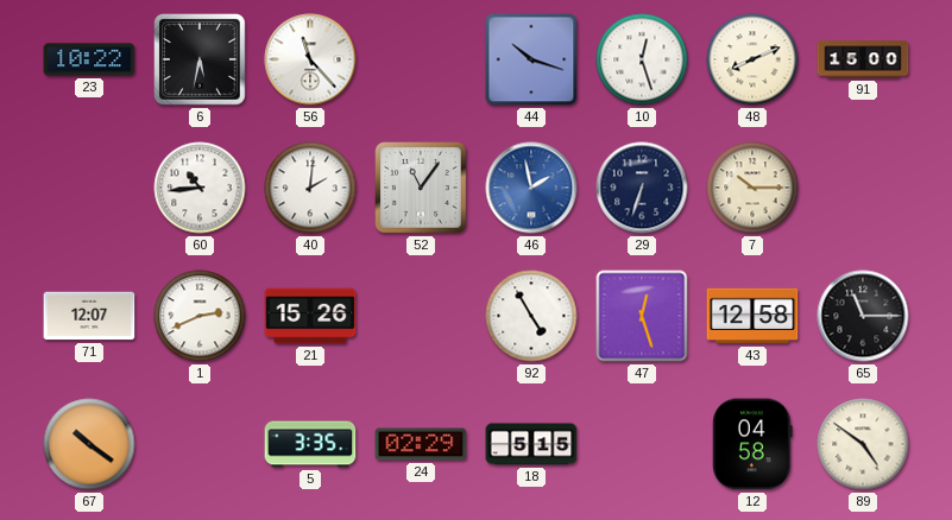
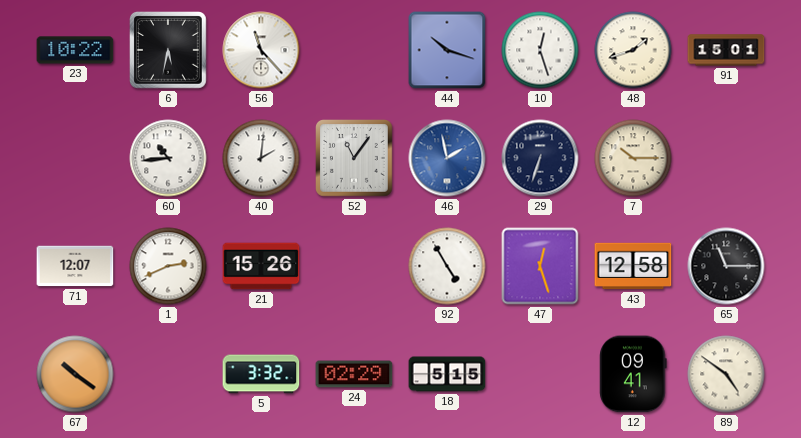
48: 8:11 -> 1:42 (633, 50)
91: 15:00 -> 15:01 (726, 50)
5: 3:35 -> 3:32 (261, 374)
12: 04:58 -> 09:41 (633, 374)
